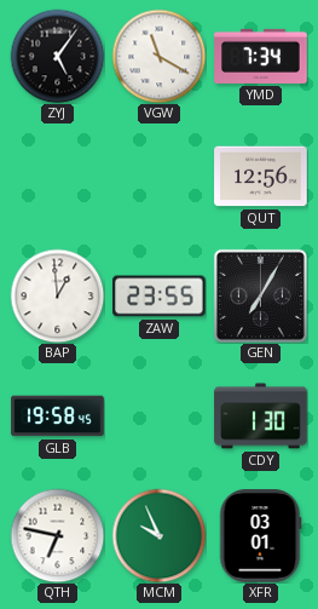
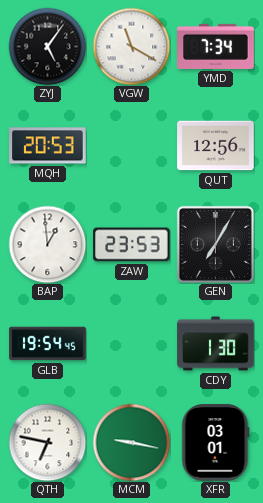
MQH: none -> 20:53 (48, 146)
ZAW: 23:55 -> 23:53 (132, 245)
GLB: 19:58 -> 19:54 (48, 344)
MCM: 9:56 -> 9:17 (131, 442)
